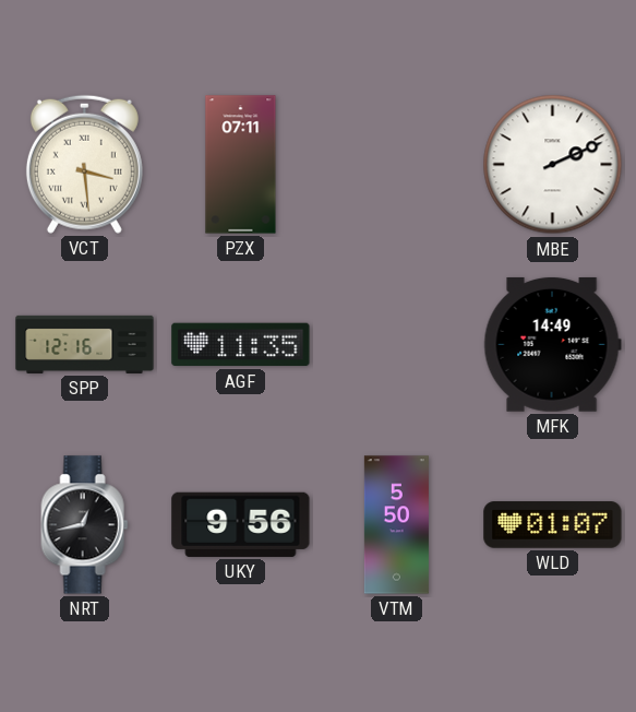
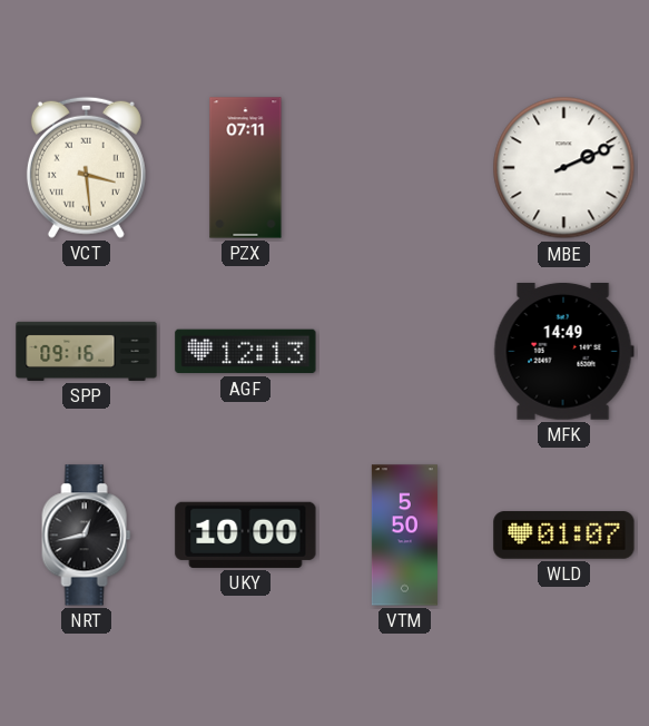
SPP: 12:16 -> 09:16 (87, 351)
AGF: 11:35 -> 12:13 (246, 352)
UKY: 9:56 -> 10:00 (246, 534)
